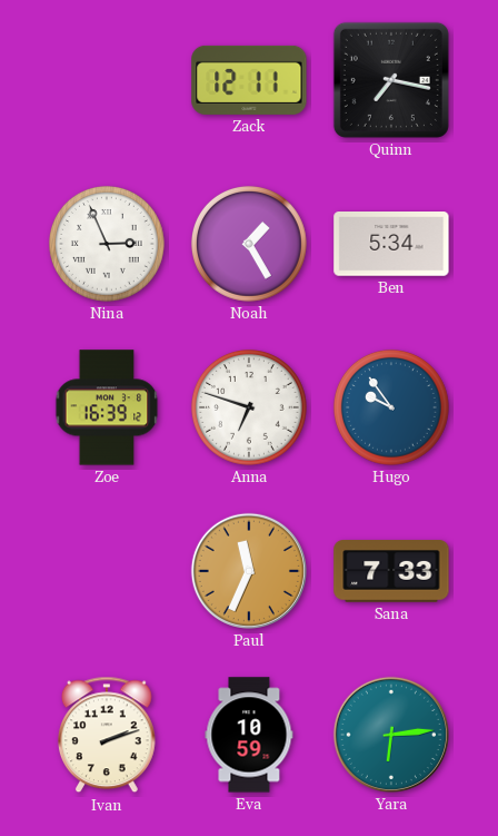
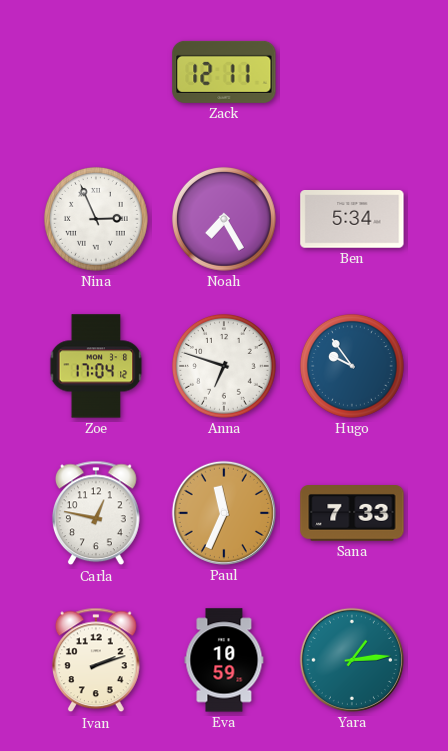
Quinn: 7:17 -> none (391, 80)
Noah: 1:25 -> 7:25 (224, 219)
Zoe: 16:39 -> 17:04 (96, 366)
Carla: none -> 12:47 (96, 513)
Yara: 6:14 -> 1:14 (352, 660)
